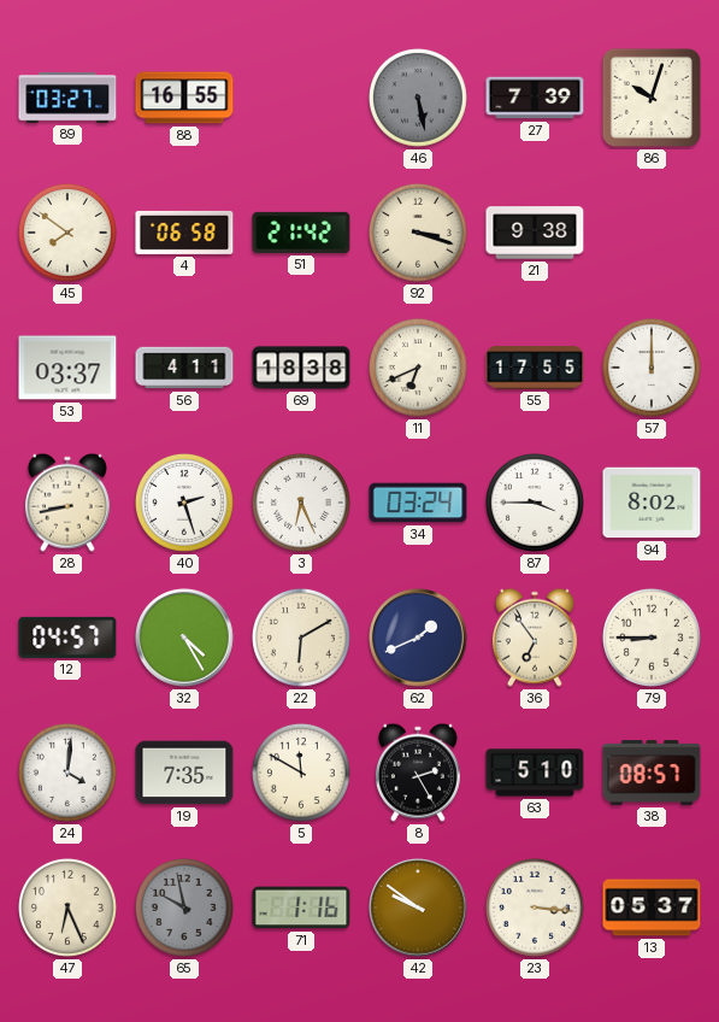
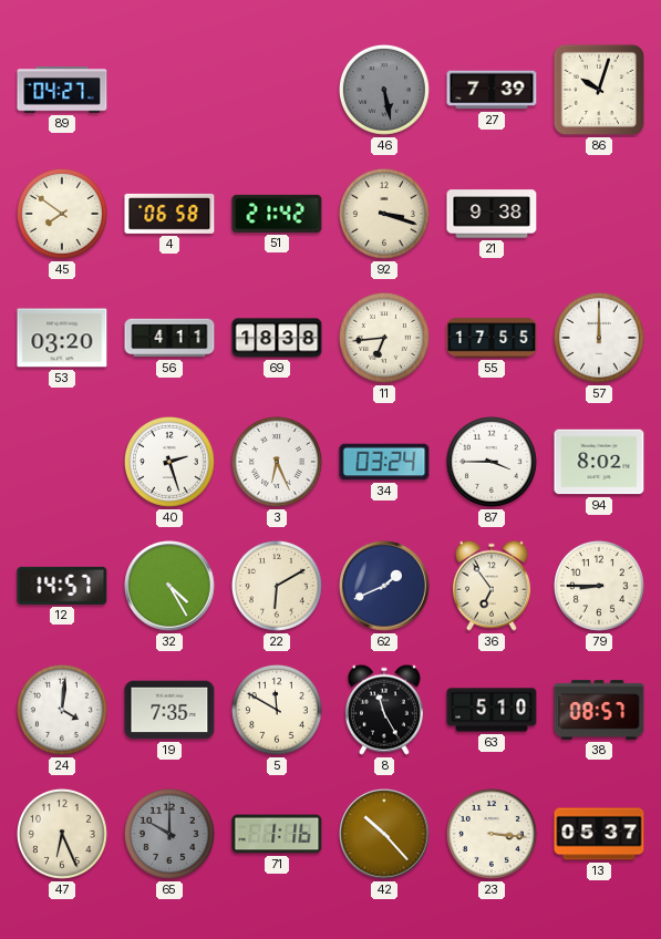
89: 03:27 -> 04:27 (62, 90)
88: 16:55 -> none (184, 98)
53: 03:37 -> 03:20 (62, 338)
11: 6:41 -> 6:44 (384, 338)
28: 8:43 -> none (67, 503)
12: 04:57 -> 14:57 (62, 586)
8: 2:25 -> 11:25 (384, 710)
65: 9:58 -> 10:00 (169, 834)
42: 9:51 -> 10:23 (384, 834)
